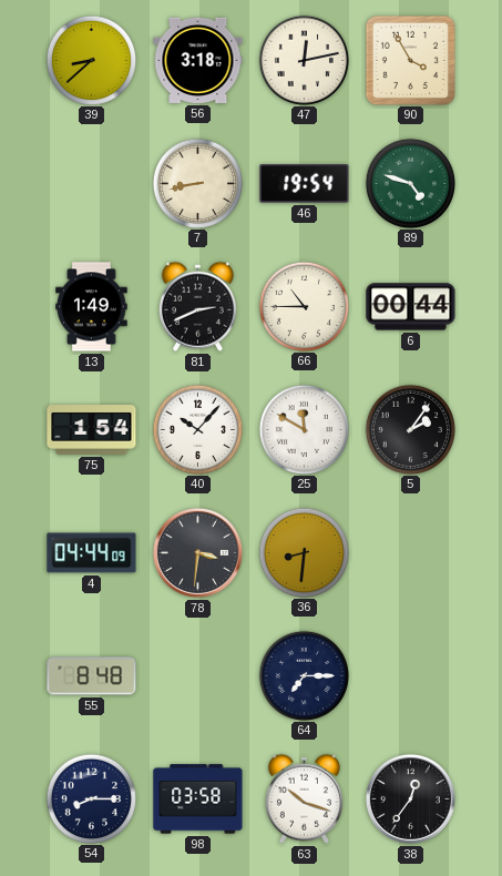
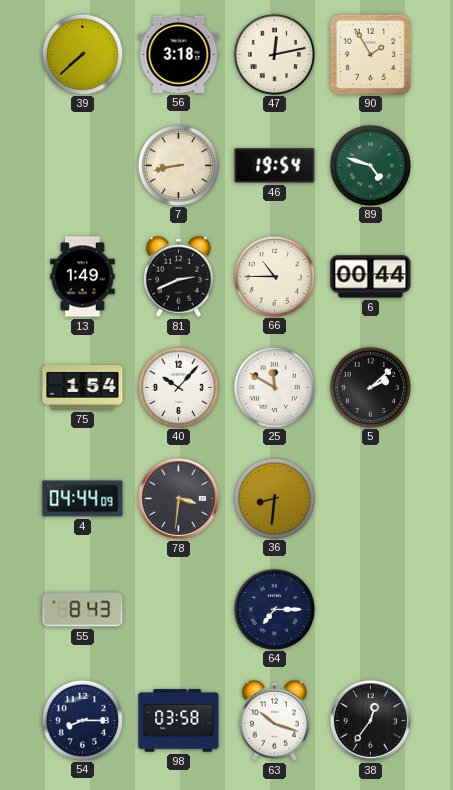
39: 8:38 -> 7:38 (82, 54)
90: 3:55 -> 1:55 (370, 54)
5: 2:06 -> 2:08 (370, 387)
55: 8:48 -> 8:43 (83, 610)
